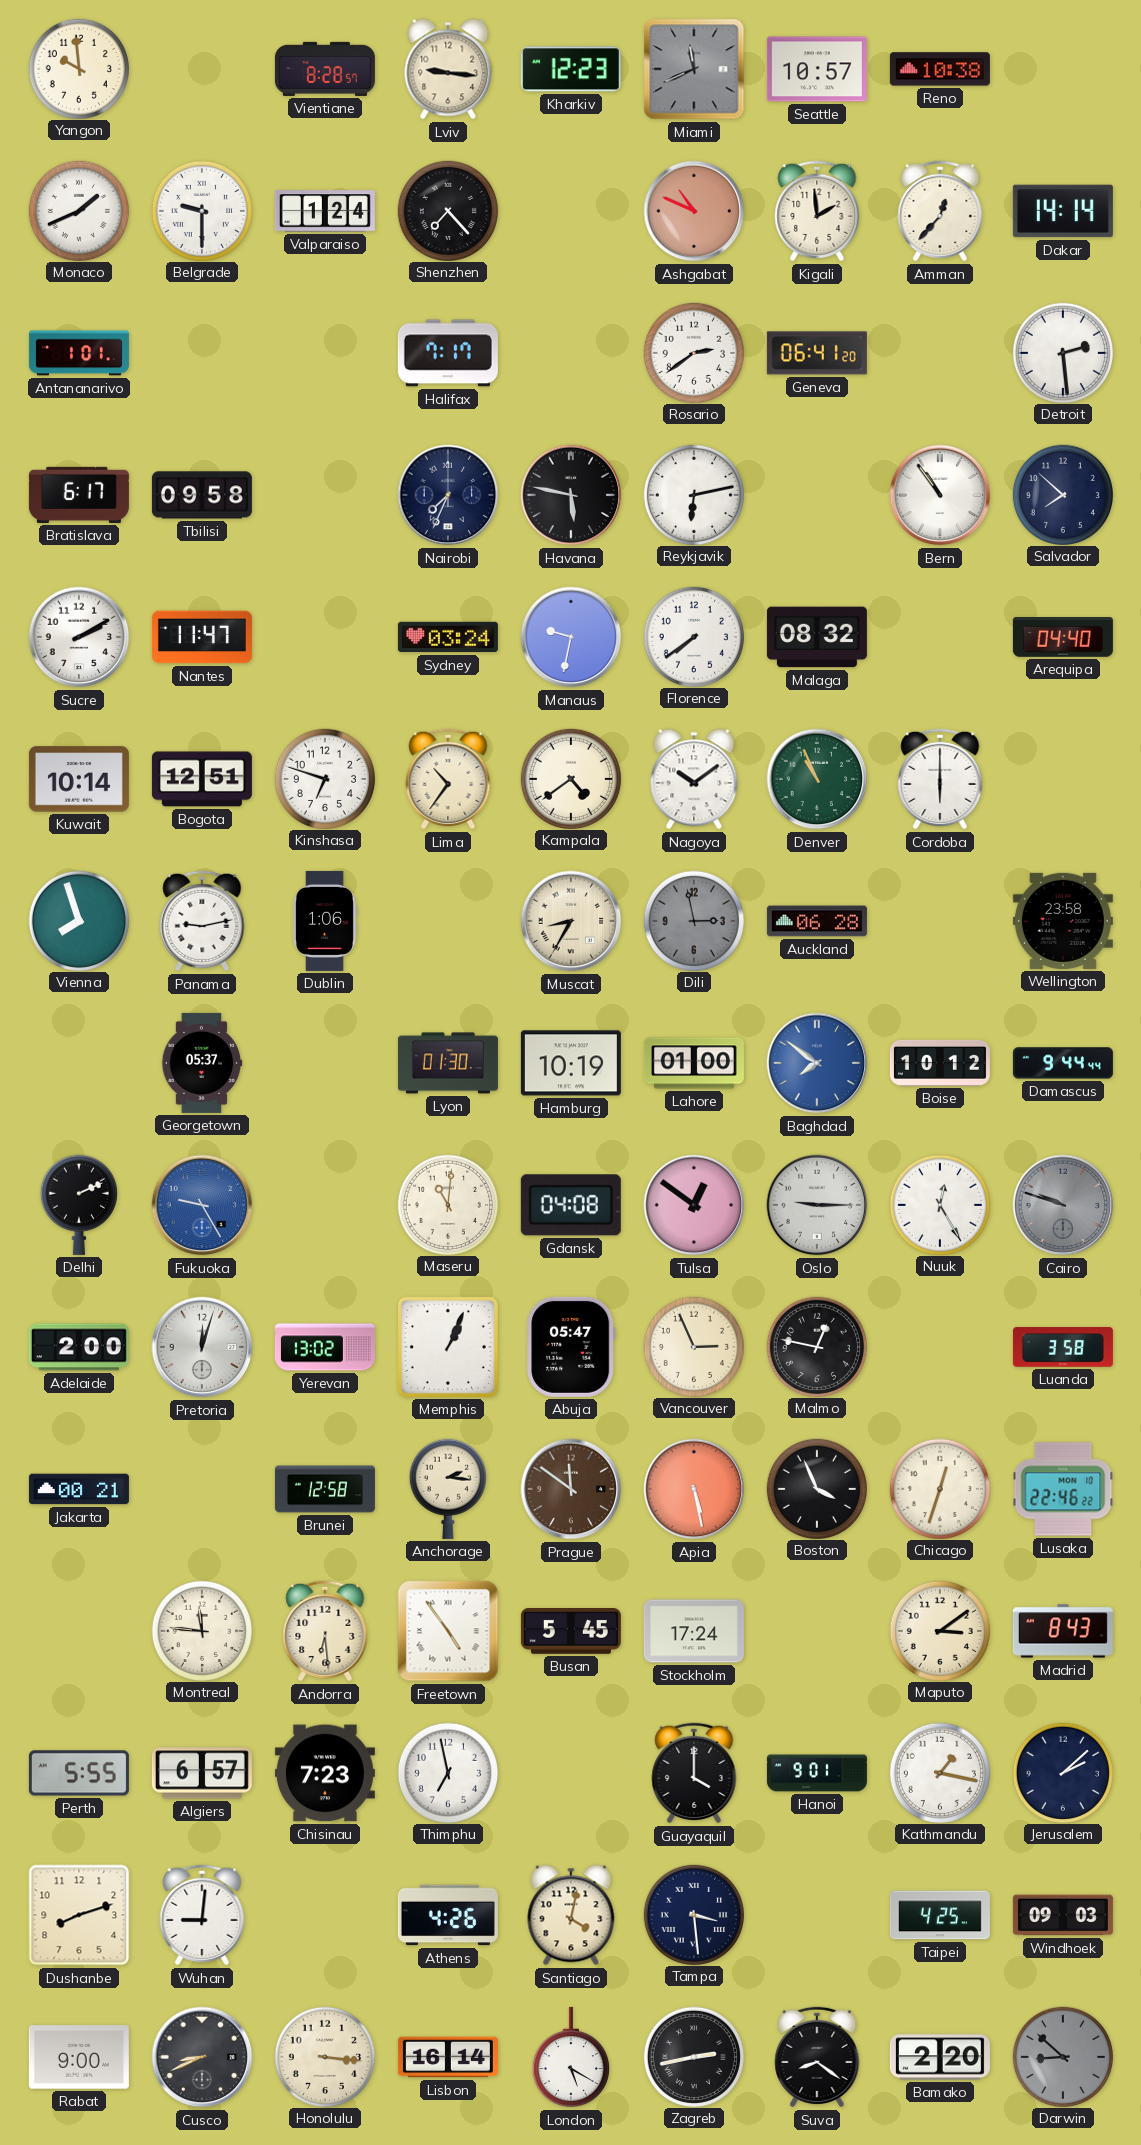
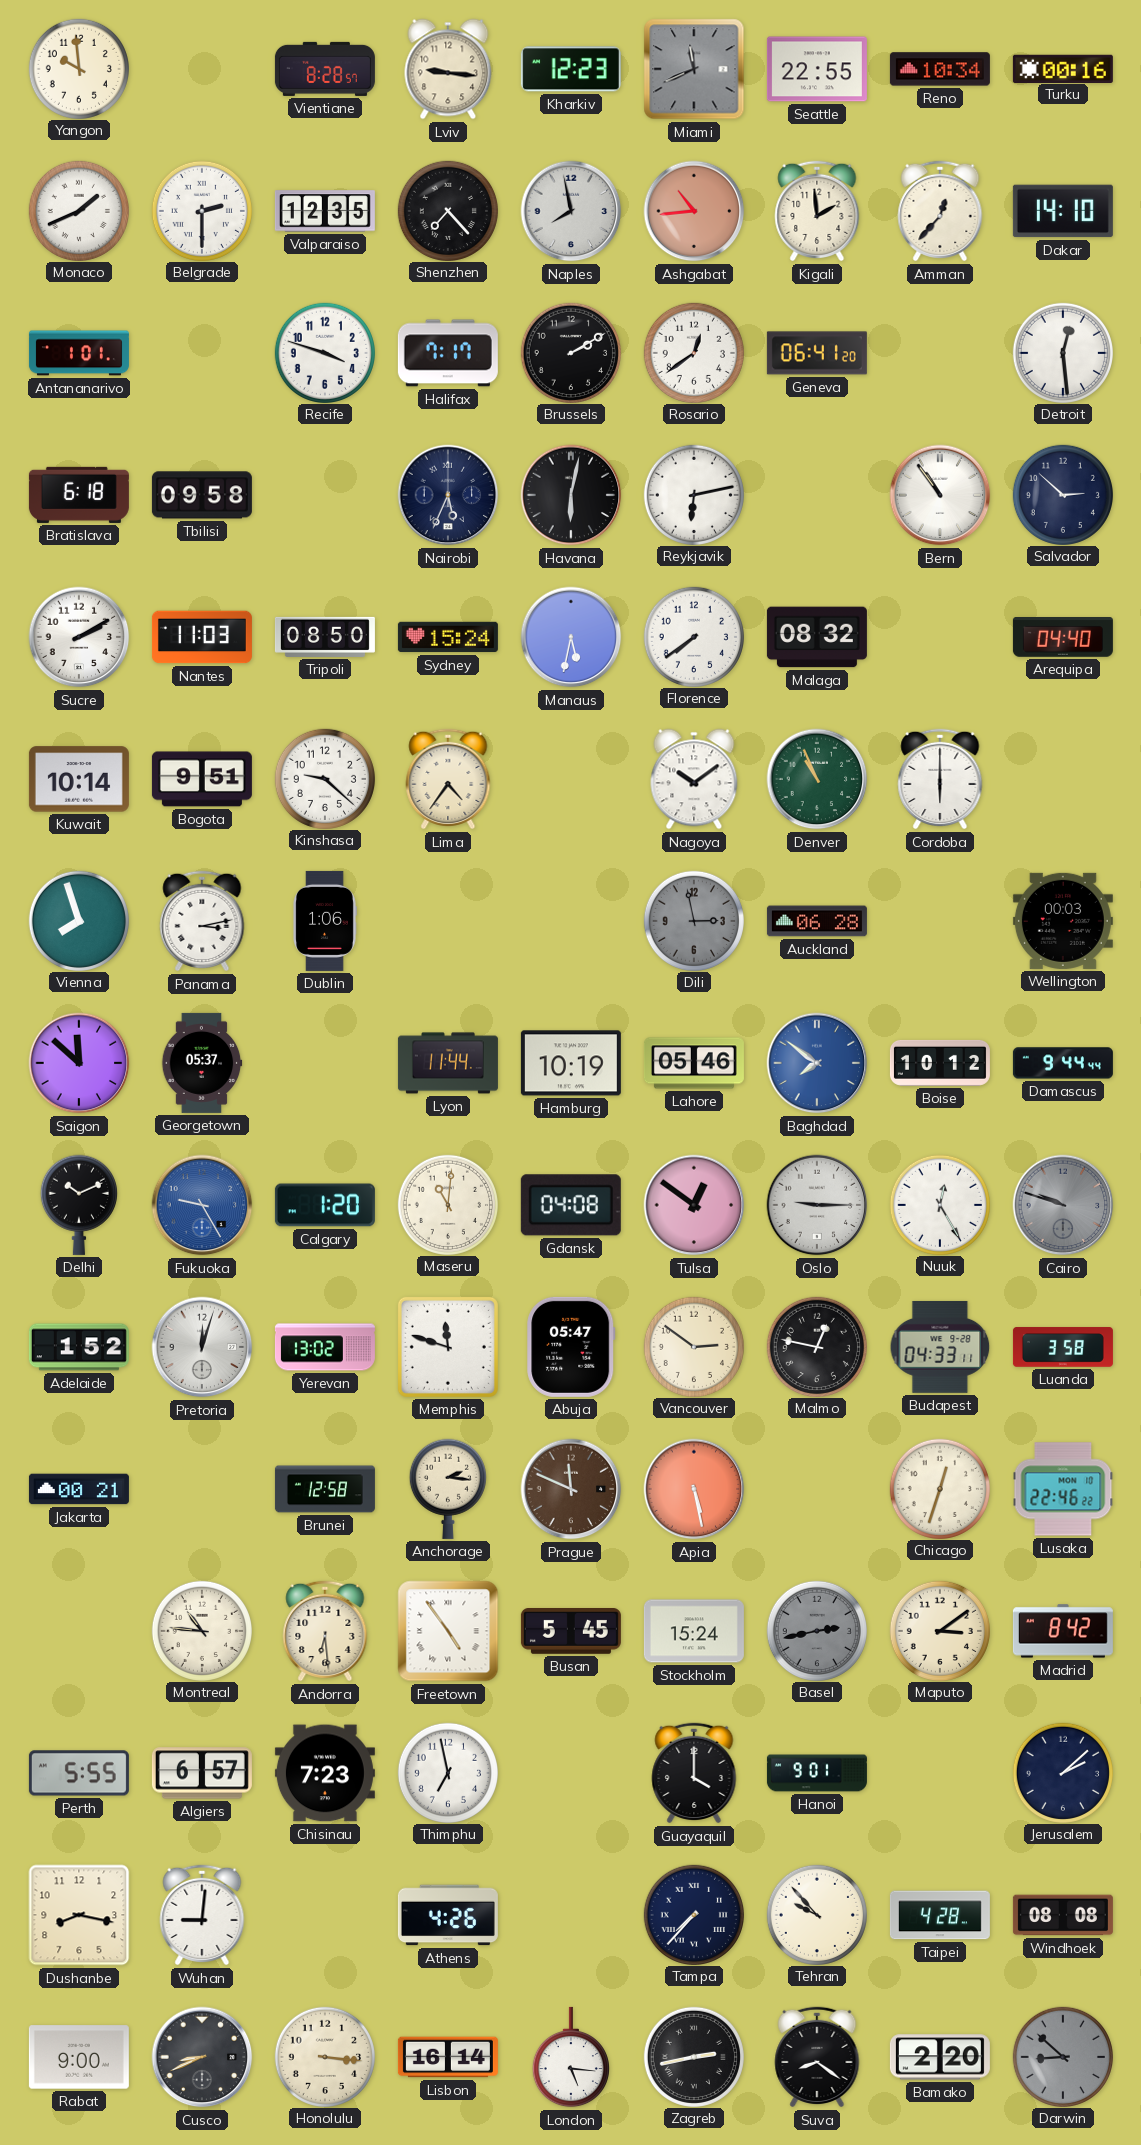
Seattle: 10:57 -> 22:55 (817, 69)
Reno: 10:38 -> 10:34 (940, 69)
Turku: none -> 00:16 (1063, 68)
Belgrade: 9:30 -> 2:30 (201, 210)
Valparaiso: 1:24 -> 12:35 (325, 211)
Naples: none -> 7:58 (571, 211)
Ashgabat: 10:49 -> 10:44 (694, 211)
Dakar: 14:14 -> 14:10 (1063, 211)
Recife: none -> 3:48 (324, 352)
Brussels: none -> 2:10 (570, 352)
Rosario: 2:39 -> 12:39 (693, 352)
Detroit: 2:29 -> 12:29 (1062, 352)
Bratislava: 6:17 -> 6:18 (79, 495)
Nairobi: 7:34 -> 5:34 (448, 495)
Havana: 5:47 -> 6:02 (571, 495)
Salvador: 7:52 -> 2:52 (1062, 494)
Nantes: 11:47 -> 11:03 (202, 637)
Tripoli: none -> 08:50 (325, 637)
Sydney: 03:24 -> 15:24 (448, 637)
Manaus: 9:32 -> 5:32 (571, 637)
Bogota: 12:51 -> 9:51 (202, 779)
Kinshasa: 6:48 -> 9:22 (324, 778)
Lima: 10:36 -> 4:36 (448, 779)
Kampala: 4:39 -> none (570, 778)
Panama: 9:13 -> 3:13 (202, 921)
Muscat: 8:35 -> none (571, 921)
Wellington: 23:58 -> 00:03 (1063, 921)
Saigon: none -> 11:52 (79, 1063)
Lyon: 01:30 -> 11:44 (448, 1063)
Lahore: 01:00 -> 05:46 (694, 1063)
Delhi: 2:11 -> 10:11 (79, 1205)
Calgary: none -> 1:20 (325, 1205)
Adelaide: 2:00 -> 1:52 (79, 1347)
Memphis: 1:04 -> 11:48 (448, 1347)
Vancouver: 2:56 -> 2:51 (693, 1346)
Budapest: none -> 04:33 (940, 1347)
Prague: 11:51 -> 11:49 (571, 1489)
Boston: 3:56 -> none (816, 1488)
Montreal: 11:46 -> 10:46 (201, 1630)
Stockholm: 17:24 -> 15:24 (694, 1631)
Basel: none -> 2:43 (816, 1630)
Madrid: 8:43 -> 8:42 (1063, 1631)
Kathmandu: 1:17 -> none (939, 1772)
Dushanbe: 8:12 -> 8:17 (79, 1915)
Santiago: 4:02 -> none (571, 1915)
Tampa: 3:29 -> 7:37 (693, 1914)
Tehran: none -> 9:53 (816, 1914)
Taipei: 4:25 -> 4:28 (940, 1915)
Windhoek: 09:03 -> 08:08 (1063, 1915)
London: 5:20 -> 5:16 (571, 2057)
